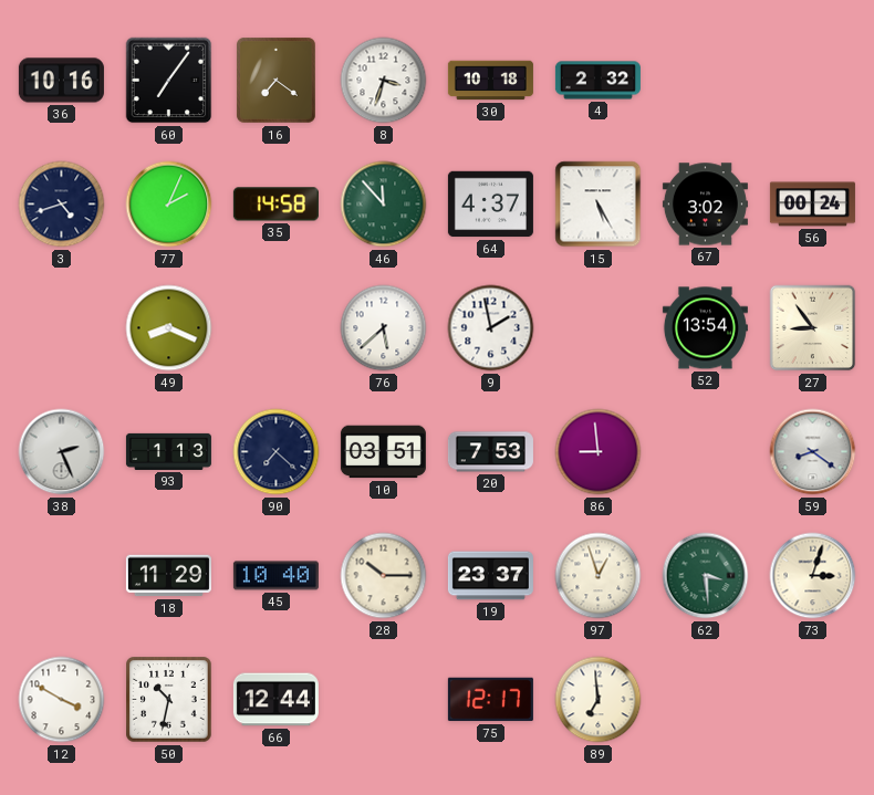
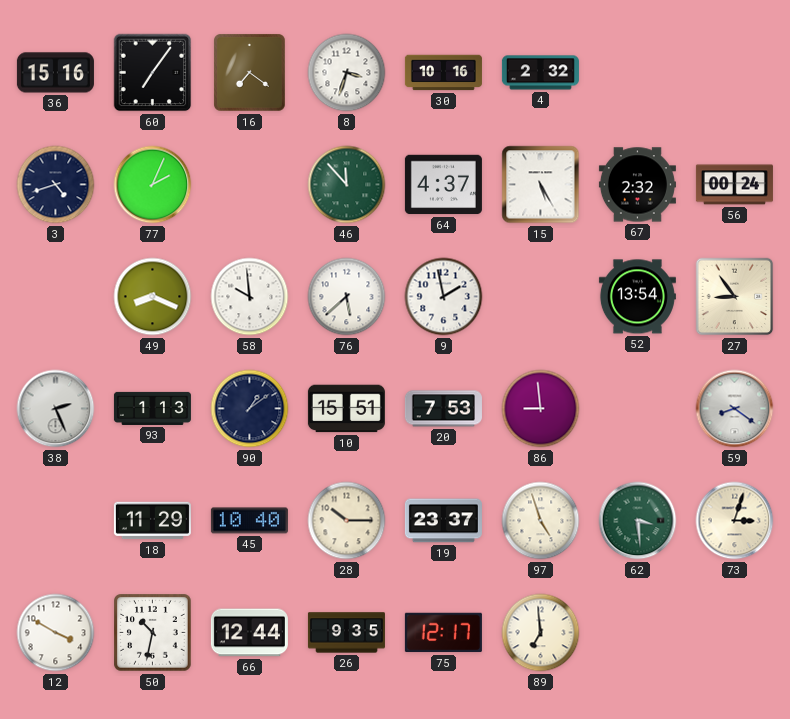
36: 10:16 -> 15:16 (55, 73)
30: 10:18 -> 10:16 (443, 73)
35: 14:58 -> none (275, 205)
67: 3:02 -> 2:32 (637, 185)
58: none -> 9:59 (250, 297)
90: 7:22 -> 1:09 (250, 409)
10: 03:51 -> 15:51 (346, 409)
97: 12:57 -> 4:57 (541, 521)
26: none -> 9:35 (346, 633)
